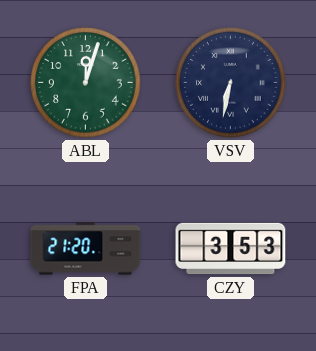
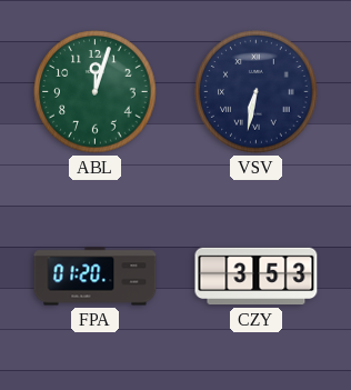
FPA: 21:20 -> 01:20 (96, 277)
